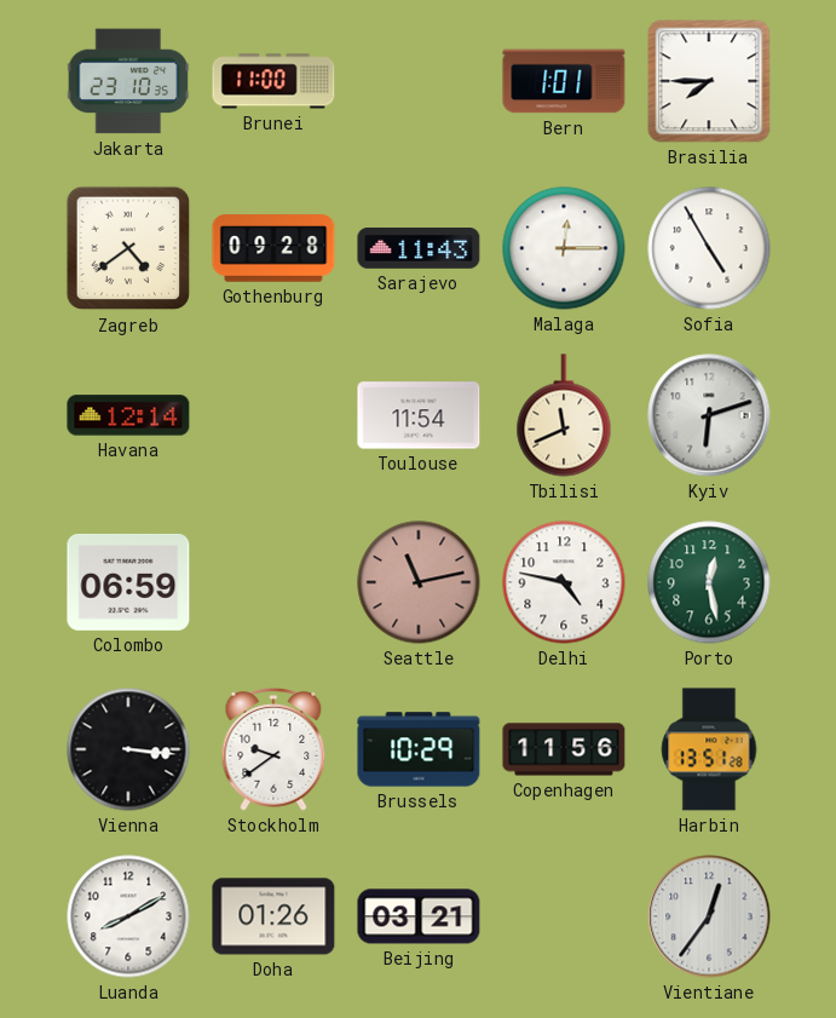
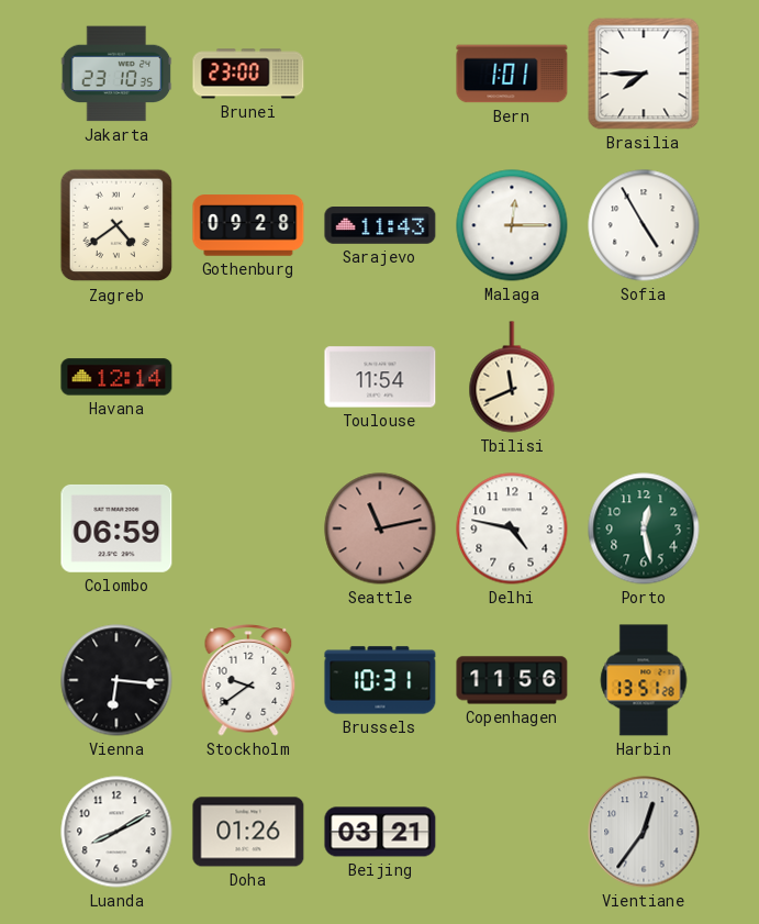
Brunei: 11:00 -> 23:00 (248, 74)
Kyiv: 6:12 -> none (709, 415)
Vienna: 3:16 -> 6:16 (116, 680)
Brussels: 10:29 -> 10:31 (380, 680)
